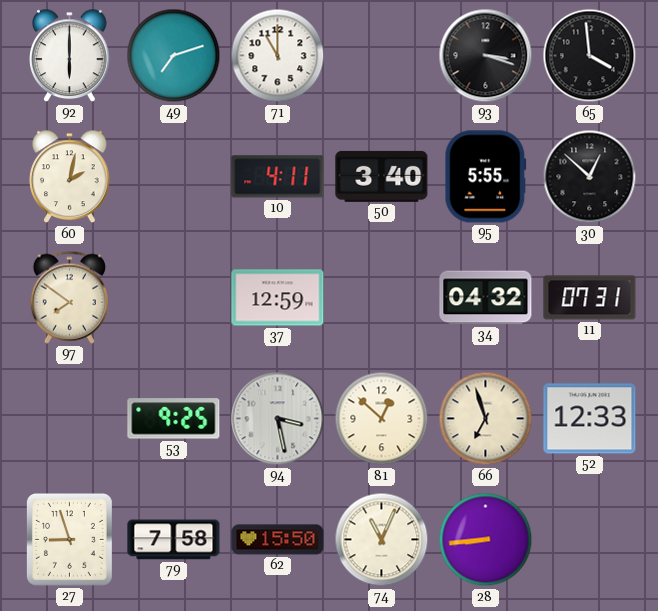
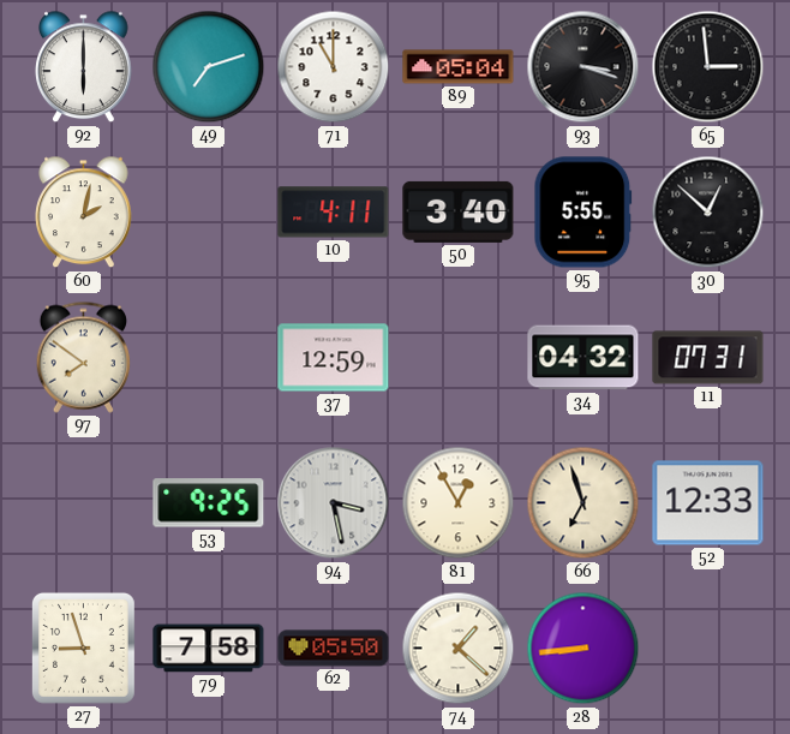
89: none -> 05:04 (459, 67)
65: 3:59 -> 2:59 (708, 67)
81: 12:52 -> 12:55 (459, 503)
62: 15:50 -> 05:50 (334, 649)
74: 11:04 -> 1:22 (459, 649)
